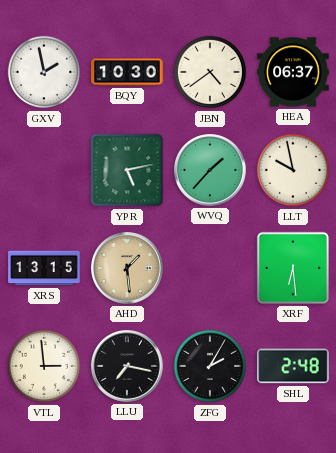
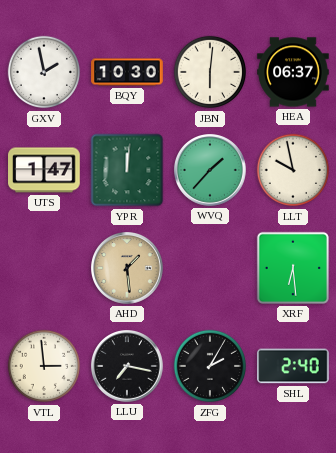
JBN: 4:39 -> 6:01 (210, 72)
UTS: none -> 1:47 (44, 170)
YPR: 5:13 -> 12:01 (127, 170)
XRS: 13:15 -> none (44, 268)
SHL: 2:48 -> 2:40 (293, 366)
